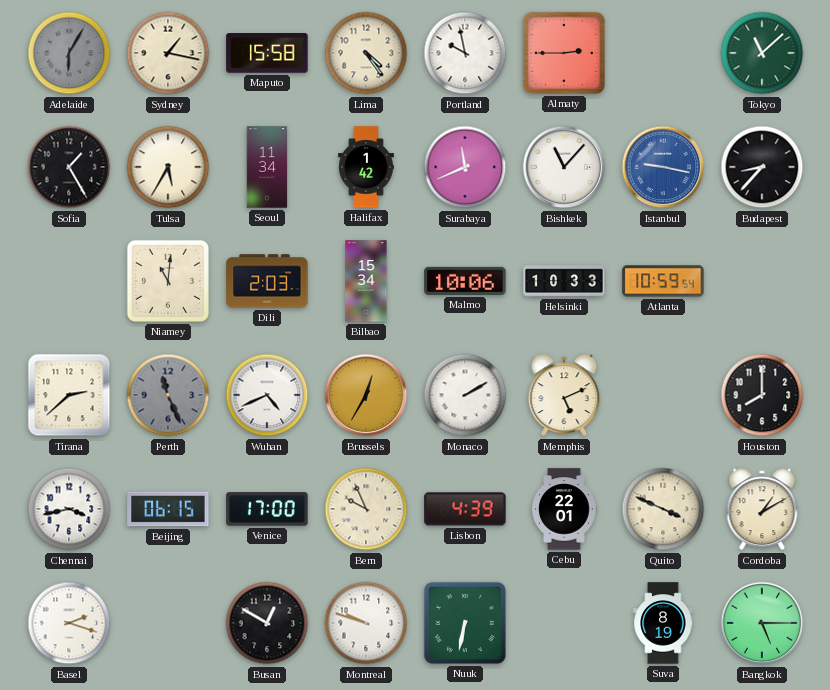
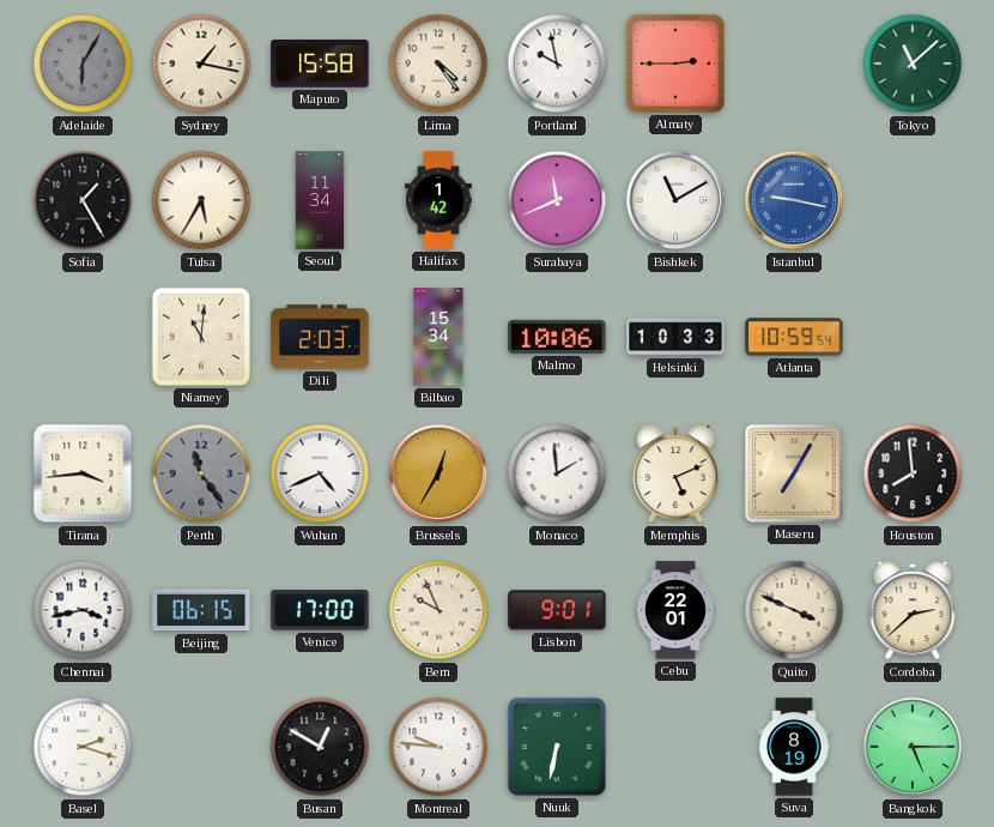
Bishkek: 11:07 -> 11:10 (675, 200)
Budapest: 8:37 -> none (762, 167)
Tirana: 2:38 -> 3:44 (83, 473)
Perth: 11:26 -> 11:24 (201, 473)
Monaco: 2:10 -> 1:59 (557, 473)
Maseru: none -> 7:05 (794, 473)
Houston: 8:00 -> 7:59 (913, 473)
Lisbon: 4:39 -> 9:01 (557, 610)
Cordoba: 1:10 -> 2:38 (913, 610)
Montreal: 9:48 -> 9:46 (438, 747)
